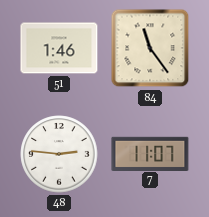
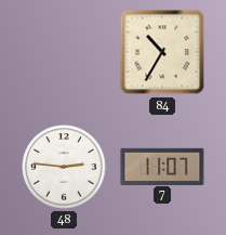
51: 1:46 -> none (59, 48)
84: 11:24 -> 10:35 (162, 52)
